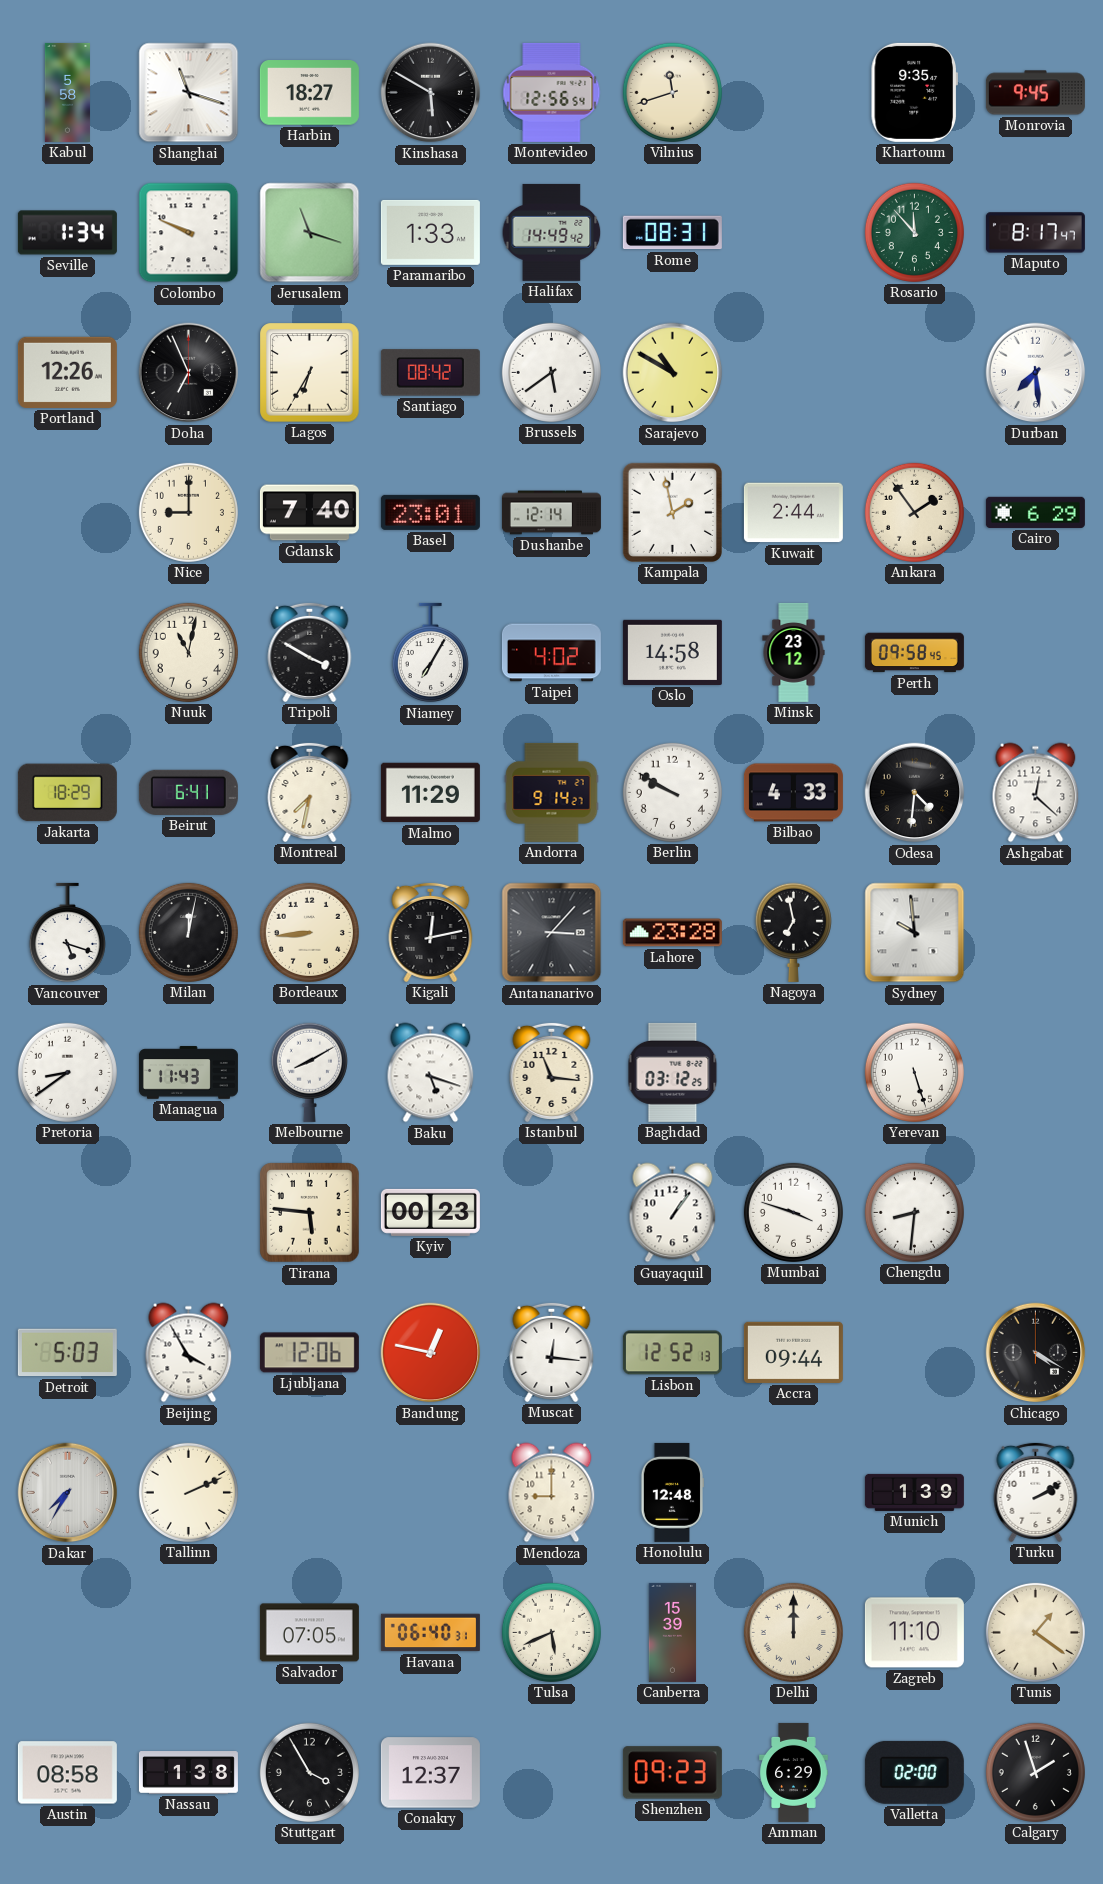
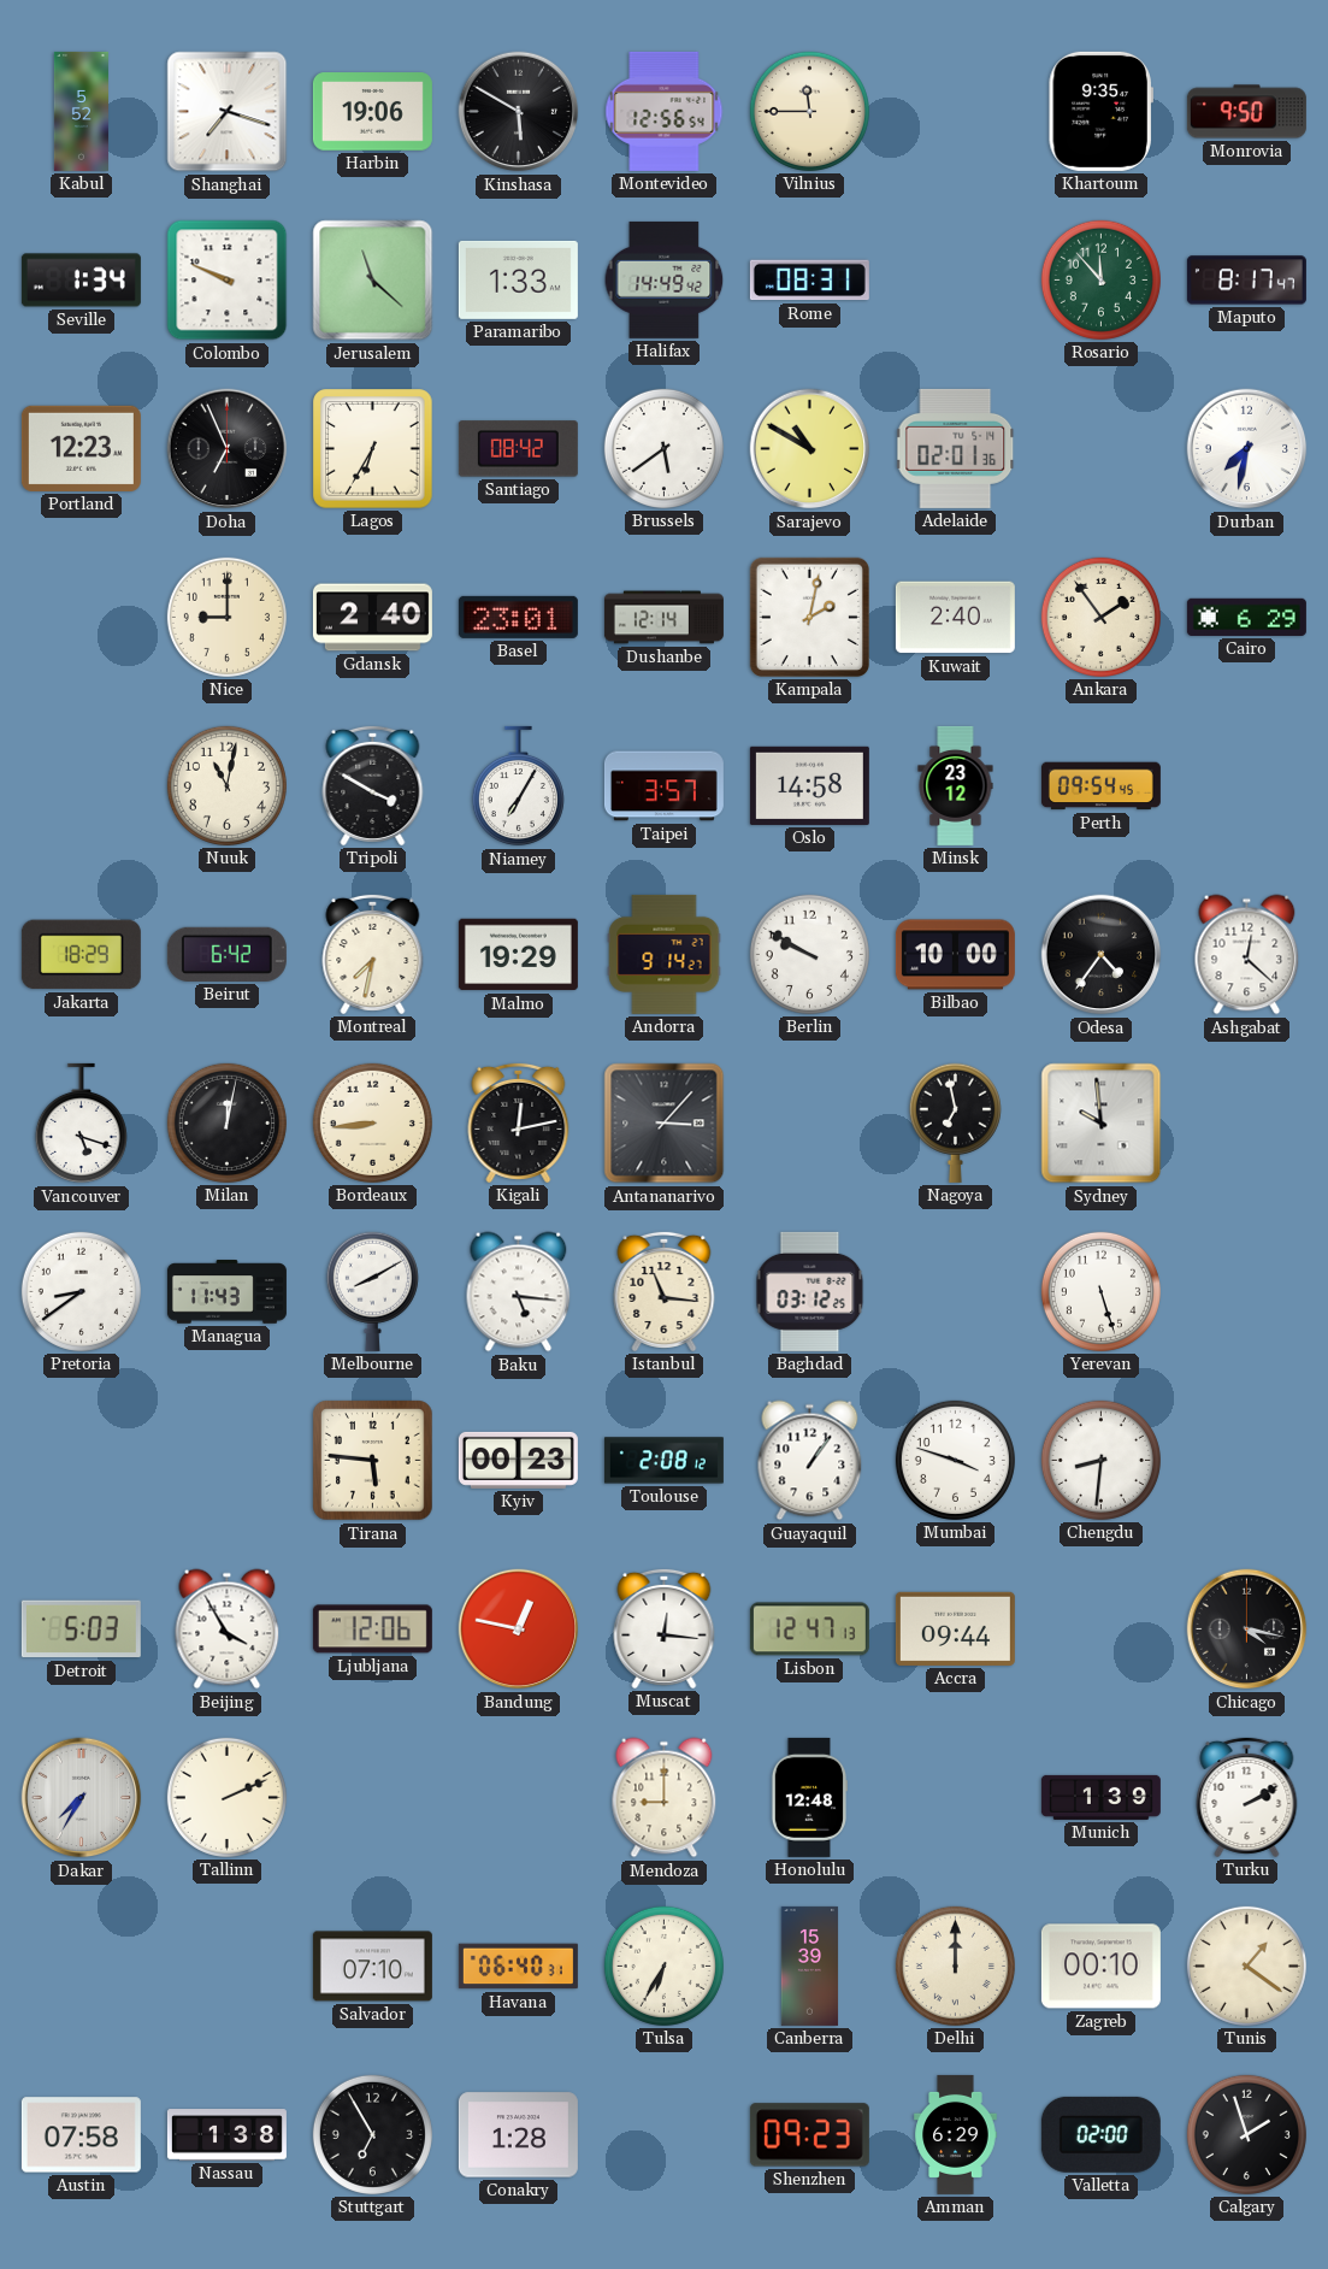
Kabul: 5:58 -> 5:52 (81, 111)
Shanghai: 11:18 -> 7:18 (228, 112)
Harbin: 18:27 -> 19:06 (372, 112)
Vilnius: 11:42 -> 11:45 (809, 111)
Monrovia: 9:45 -> 9:50 (1246, 112)
Jerusalem: 11:18 -> 11:22 (373, 281)
Portland: 12:26 -> 12:23 (81, 448)
Adelaide: none -> 02:01 (956, 448)
Durban: 7:29 -> 7:32 (1247, 449)
Gdansk: 7:40 -> 2:40 (372, 618)
Kampala: 1:58 -> 2:02 (809, 617)
Kuwait: 2:44 -> 2:40 (955, 618)
Taipei: 4:02 -> 3:57 (663, 786)
Perth: 09:58 -> 09:54 (1100, 786)
Beirut: 6:41 -> 6:42 (226, 954)
Malmo: 11:29 -> 19:29 (518, 955)
Bilbao: 4:33 -> 10:00 (955, 955)
Odesa: 4:31 -> 4:36 (1102, 955)
Lahore: 23:28 -> none (672, 933)
Baku: 5:18 -> 5:16 (519, 1292)
Toulouse: none -> 2:08 (663, 1461)
Lisbon: 12:52 -> 12:47 (809, 1629)
Chicago: 4:20 -> 4:17 (1247, 1629)
Salvador: 07:05 -> 07:10 (372, 1967)
Tulsa: 5:41 -> 6:35 (663, 1966)
Zagreb: 11:10 -> 00:10 (1100, 1967)
Austin: 08:58 -> 07:58 (81, 2135)
Stuttgart: 3:55 -> 6:55 (372, 2134)
Conakry: 12:37 -> 1:28 (518, 2135)
